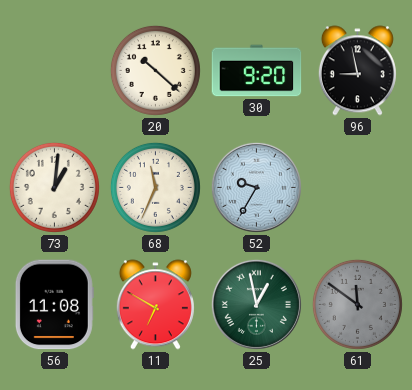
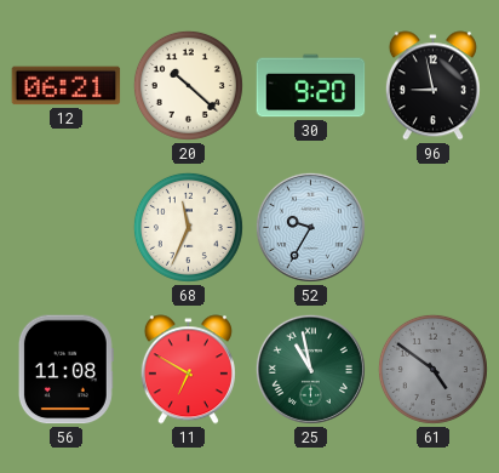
12: none -> 06:21 (67, 86)
73: 1:01 -> none (54, 187)
25: 12:58 -> 10:58 (310, 369)
61: 11:51 -> 4:51 (432, 369)
